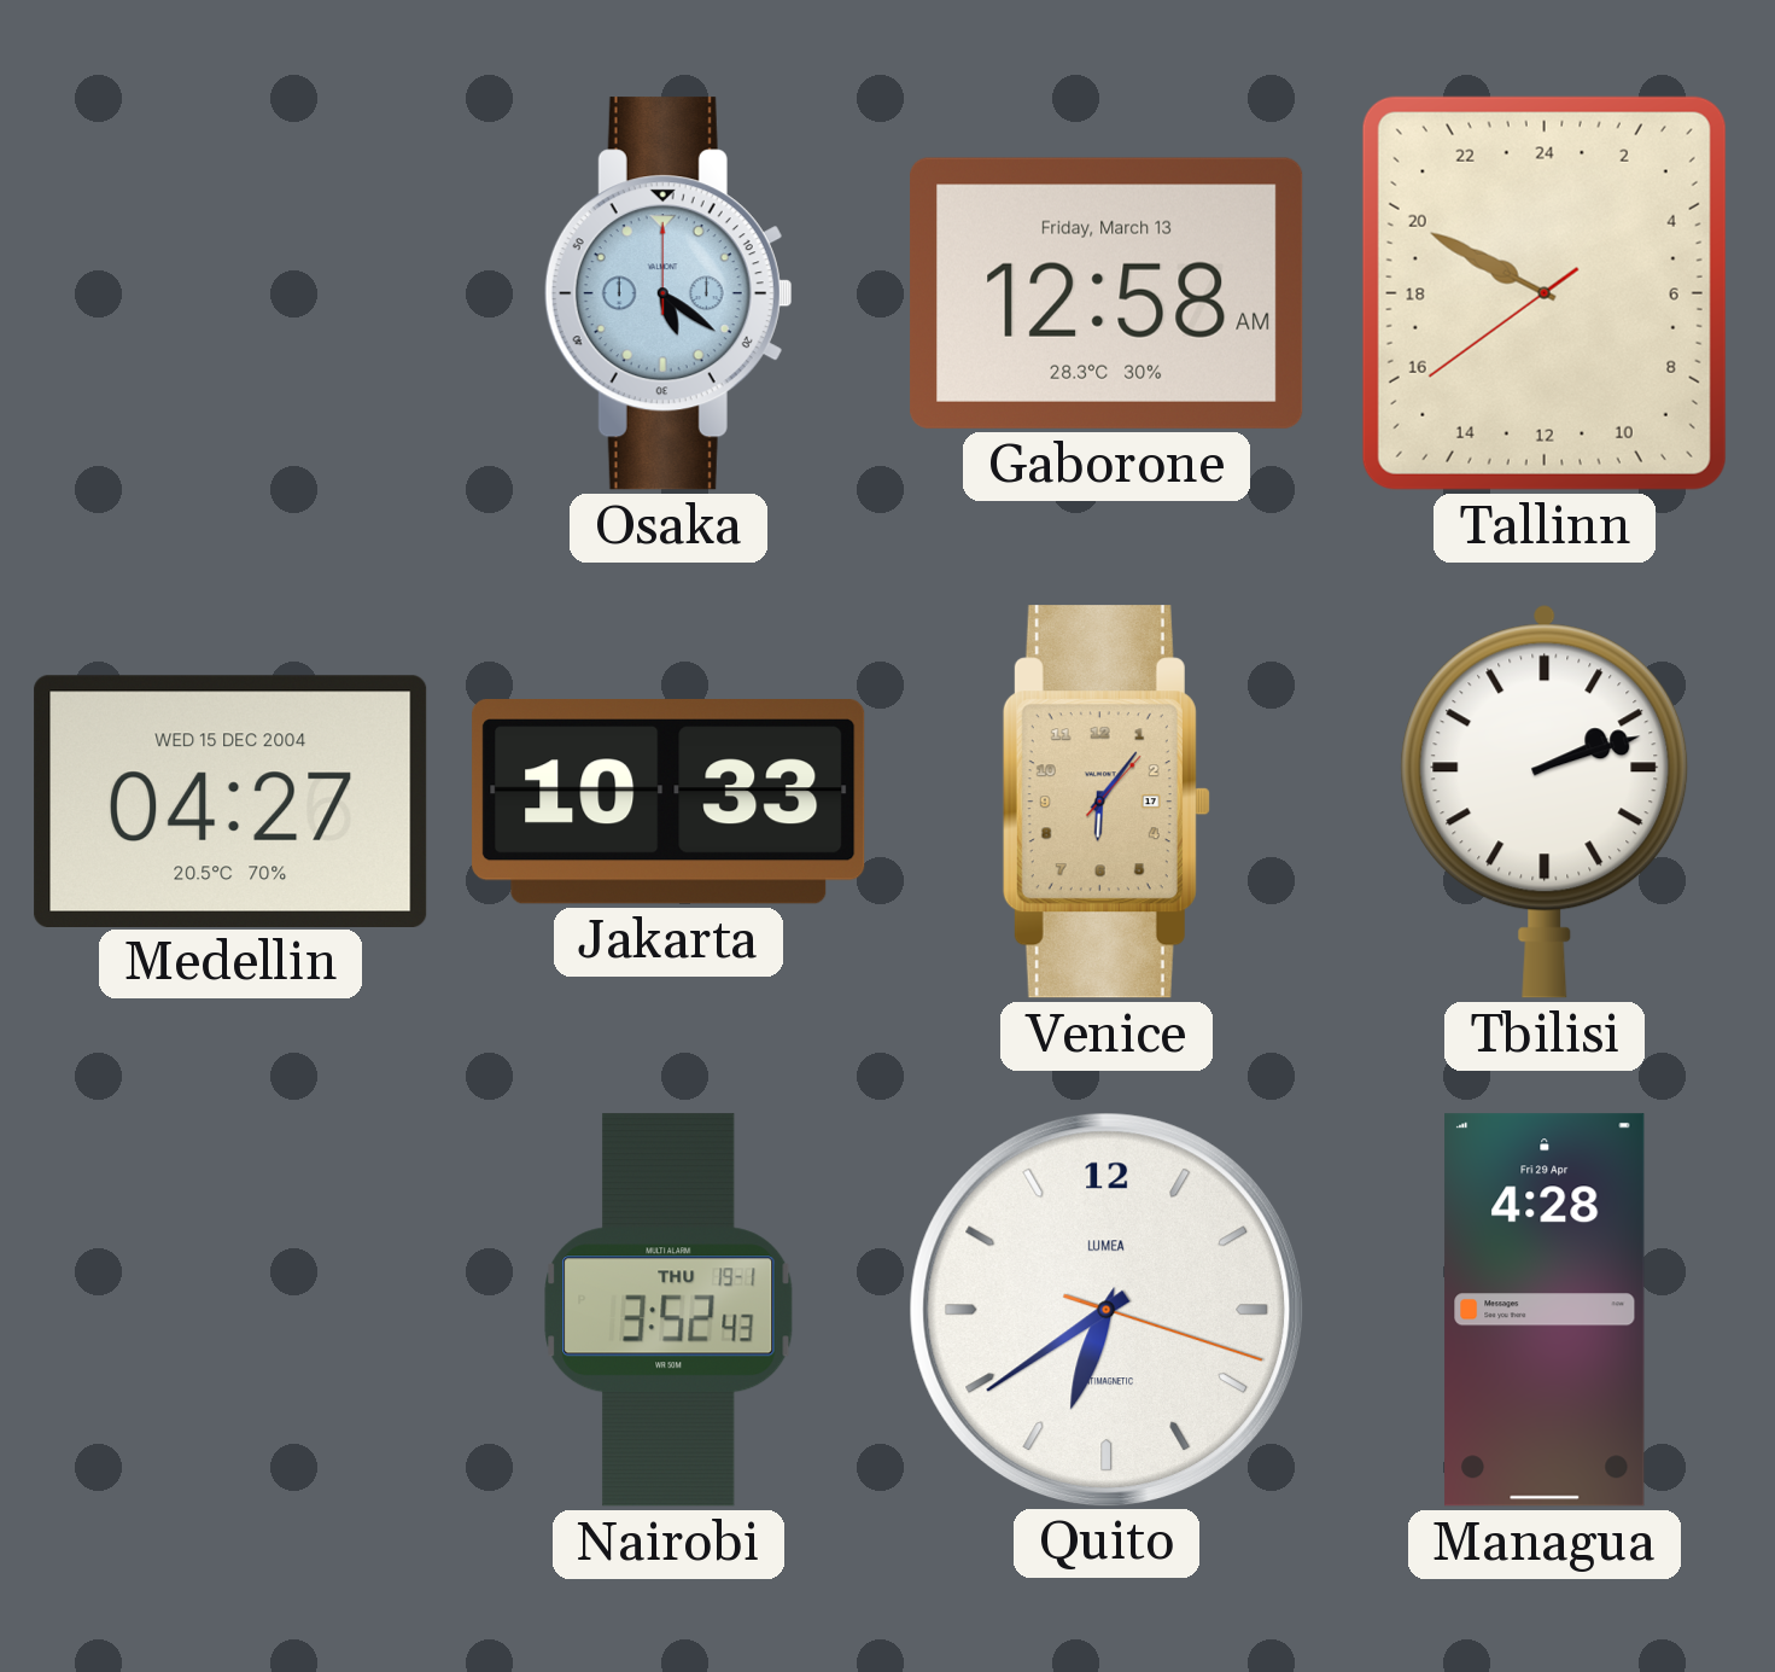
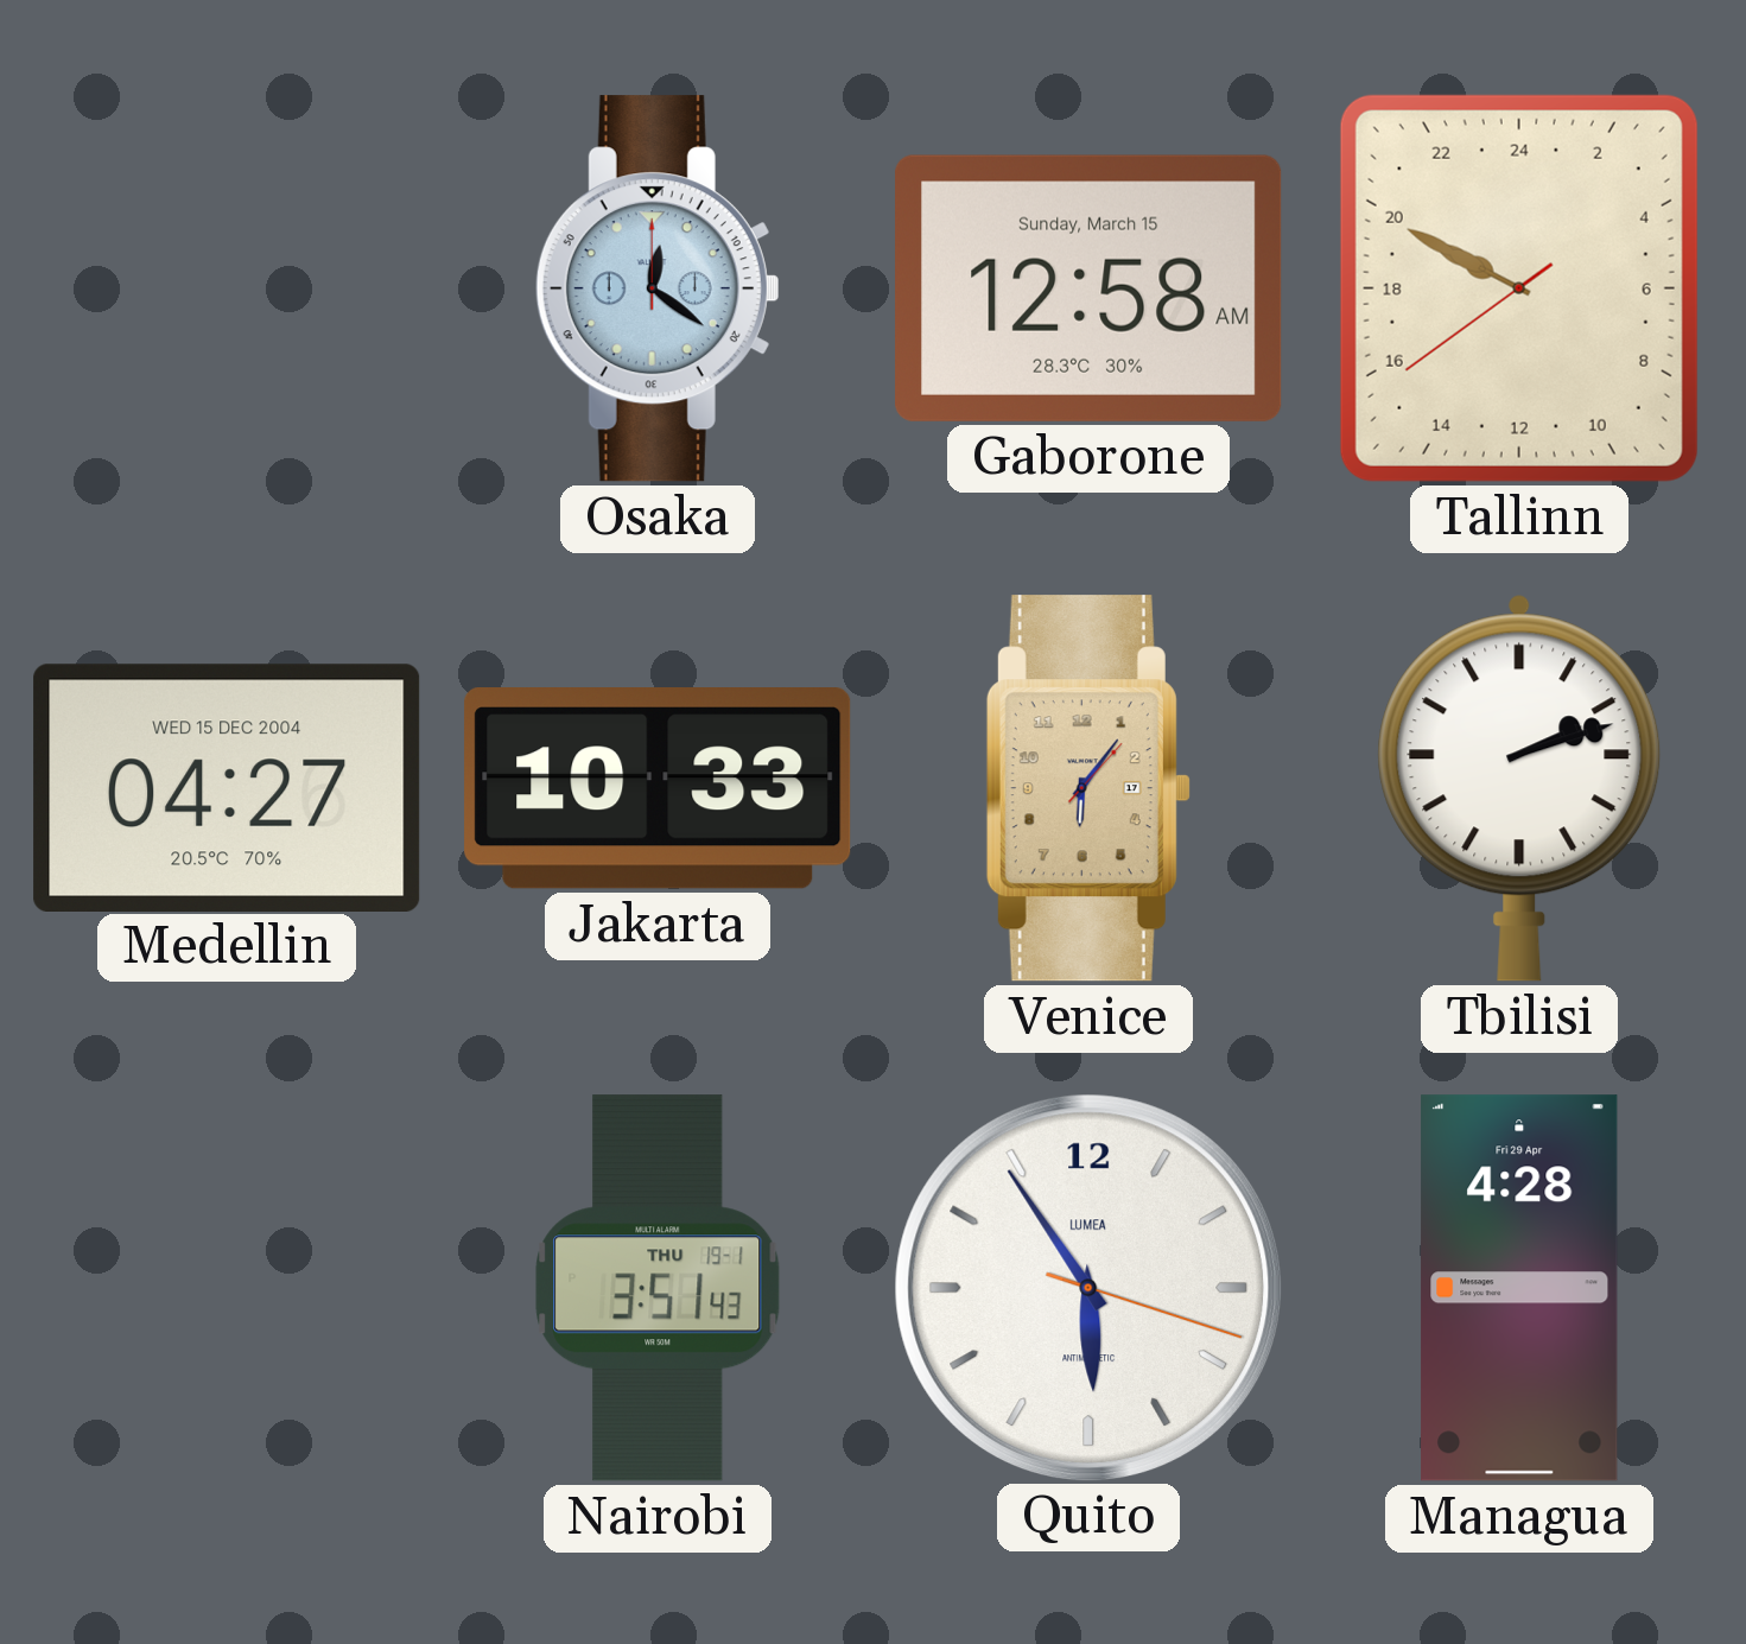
Osaka: 5:21 -> 12:21 (658, 288)
Gaborone date: Friday, March 13 -> Sunday, March 15 (1088, 288)
Nairobi: 3:52 -> 3:51 (658, 1288)
Quito: 6:39 -> 5:54 (1087, 1287)
